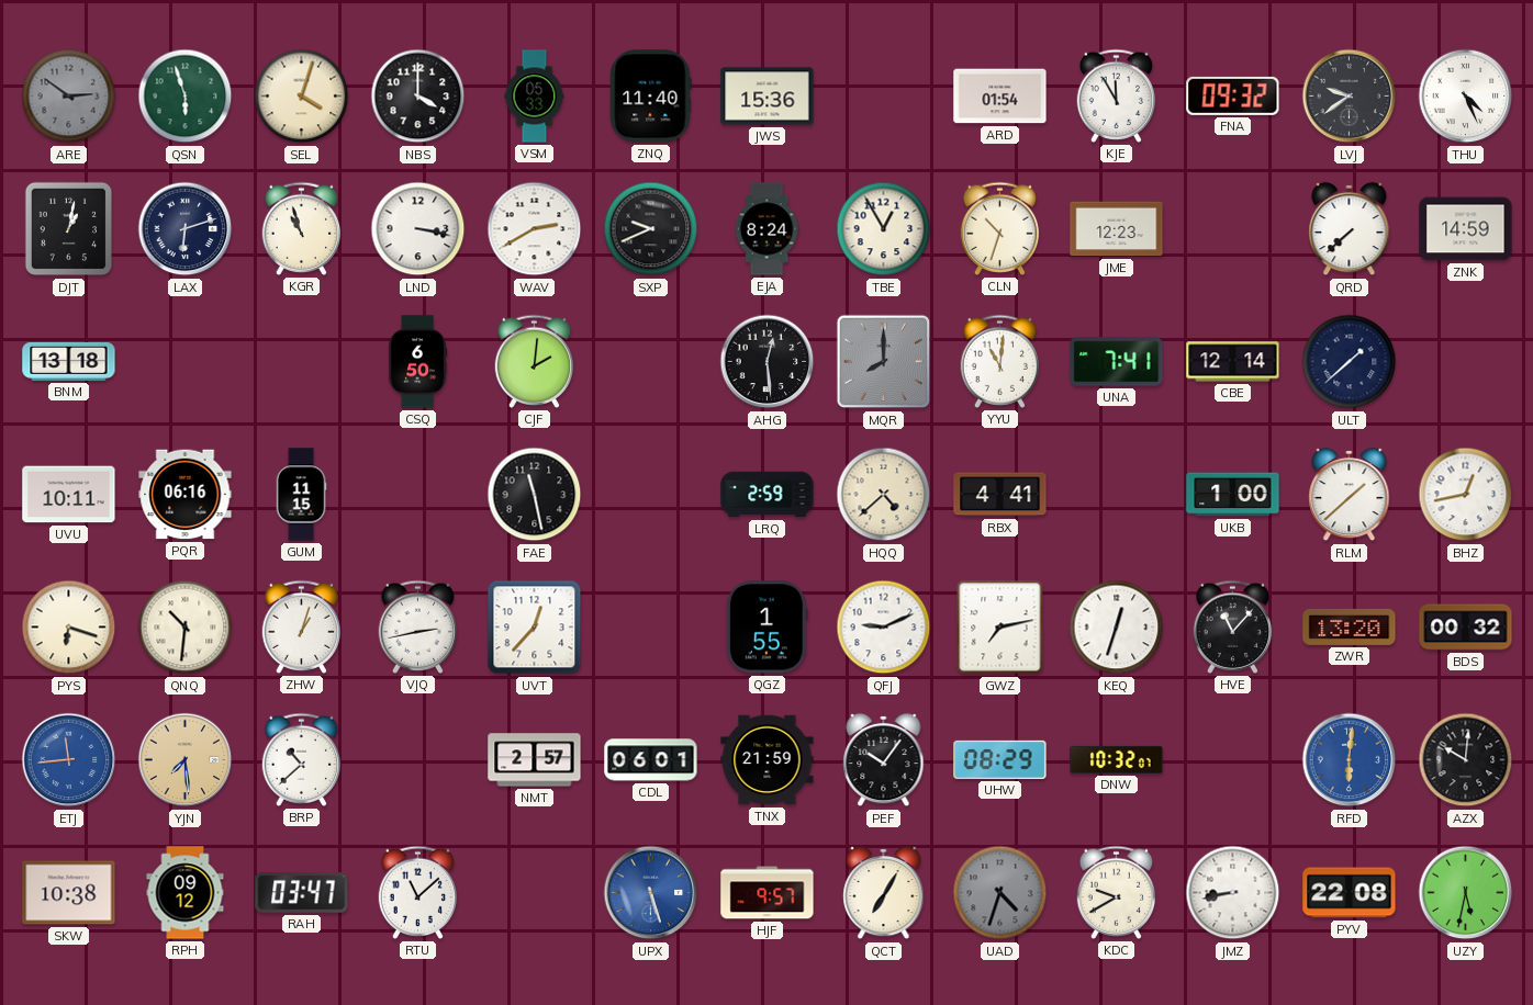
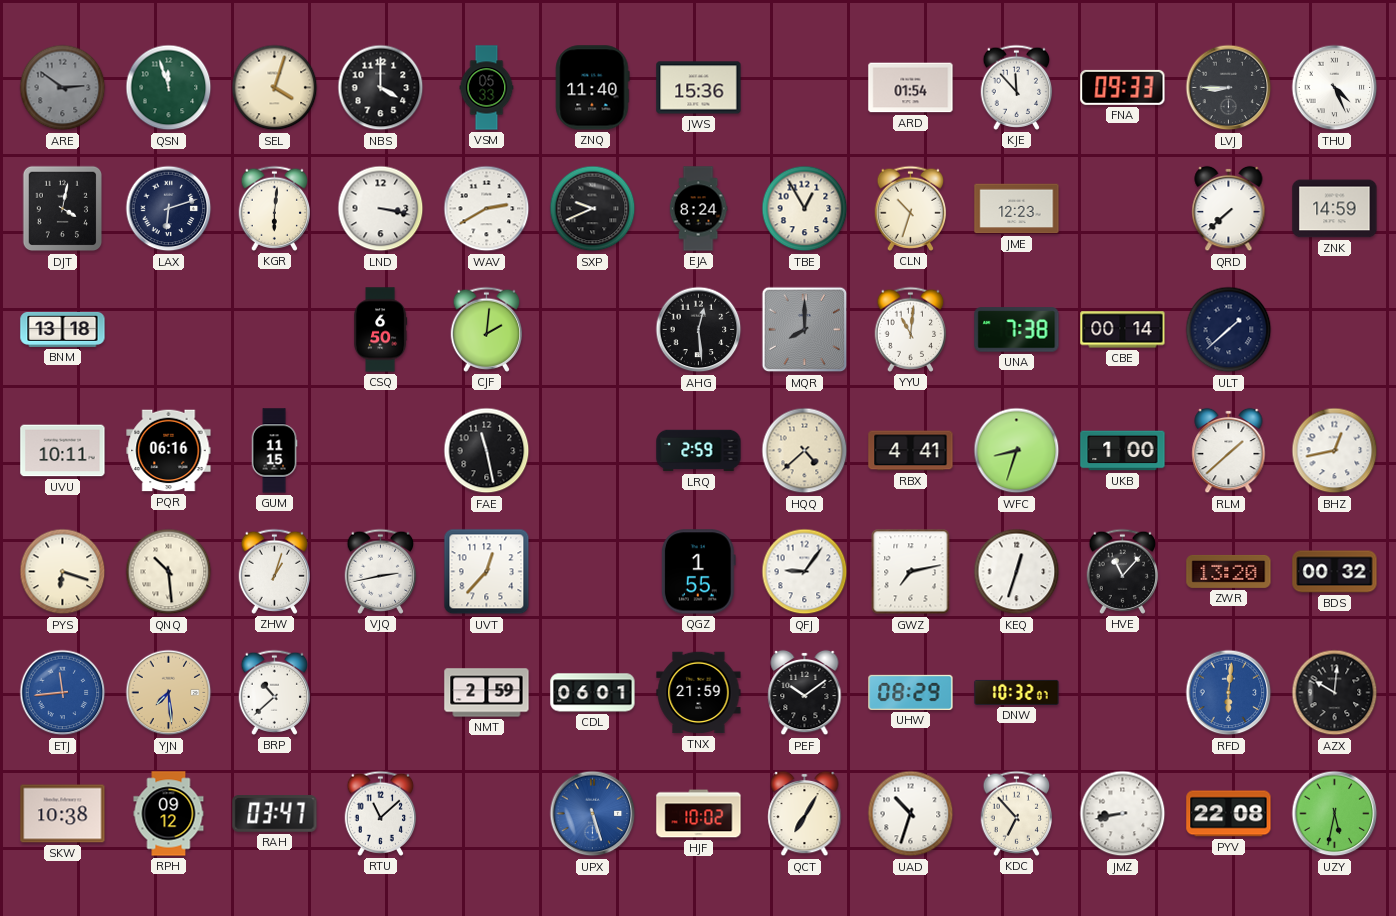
QSN: 5:57 -> 11:57 (169, 88)
KJE: 11:55 -> 11:53 (1017, 87)
FNA: 09:32 -> 09:33 (1123, 87)
LVJ: 9:39 -> 8:45 (1229, 88)
DJT: 1:02 -> 4:02 (63, 209)
KGR: 10:57 -> 6:01 (275, 208)
UNA: 7:41 -> 7:38 (1017, 330)
CBE: 12:14 -> 00:14 (1123, 330)
WFC: none -> 8:33 (1017, 451)
QNQ: 10:31 -> 10:29 (169, 572)
QFJ: 9:11 -> 9:06 (805, 572)
NMT: 2:57 -> 2:59 (487, 693)
PEF: 10:06 -> 10:09 (805, 693)
HJF: 9:57 -> 10:02 (699, 814)
UAD: 4:33 -> 10:33 (911, 814)
UAD dial: grey -> white (911, 814)
KDC: 9:40 -> 6:53 (1017, 813)
